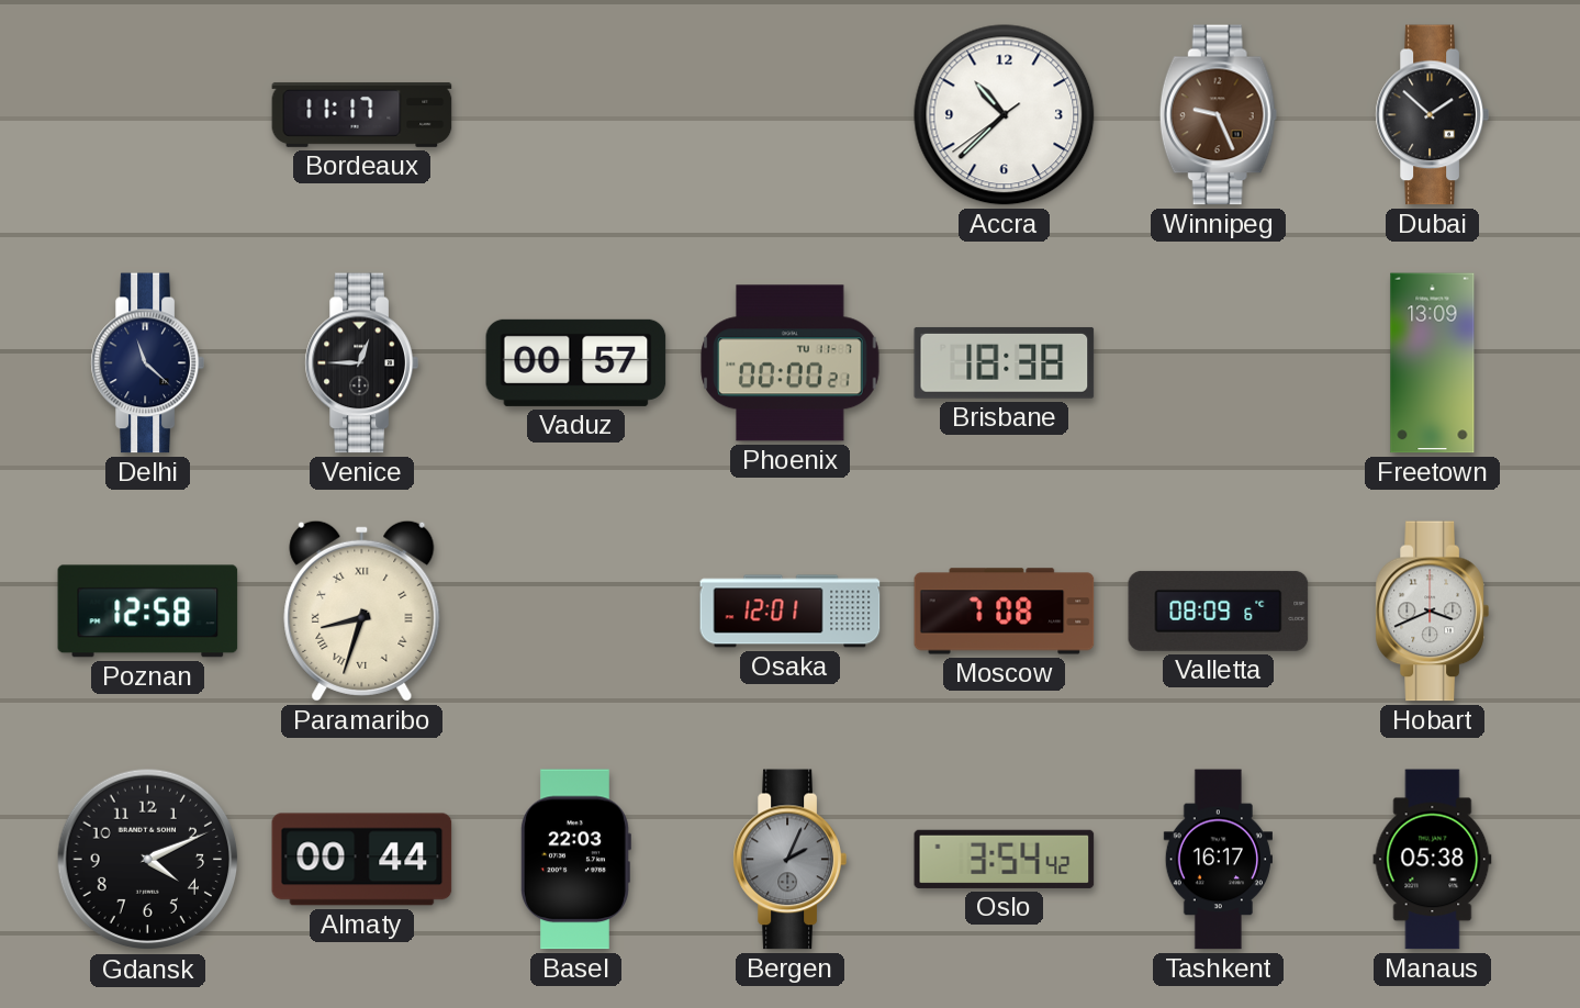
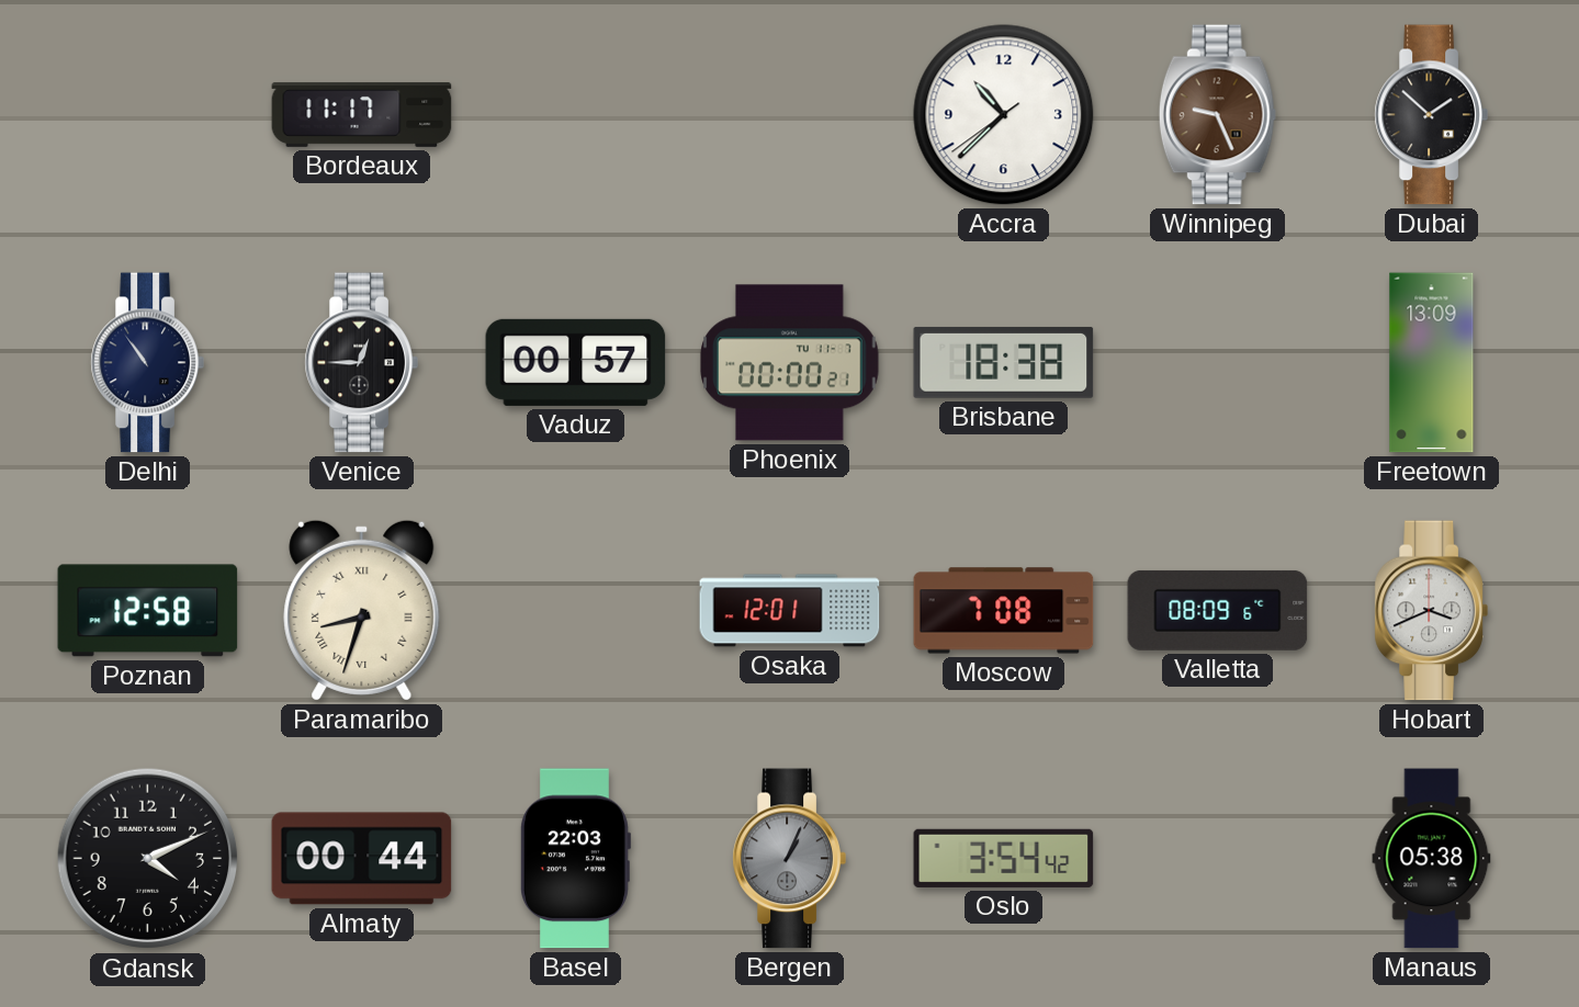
Delhi: 11:22 -> 10:54 (147, 363)
Bergen: 2:04 -> 1:04 (789, 859)
Tashkent: 16:17 -> none (1218, 860)
